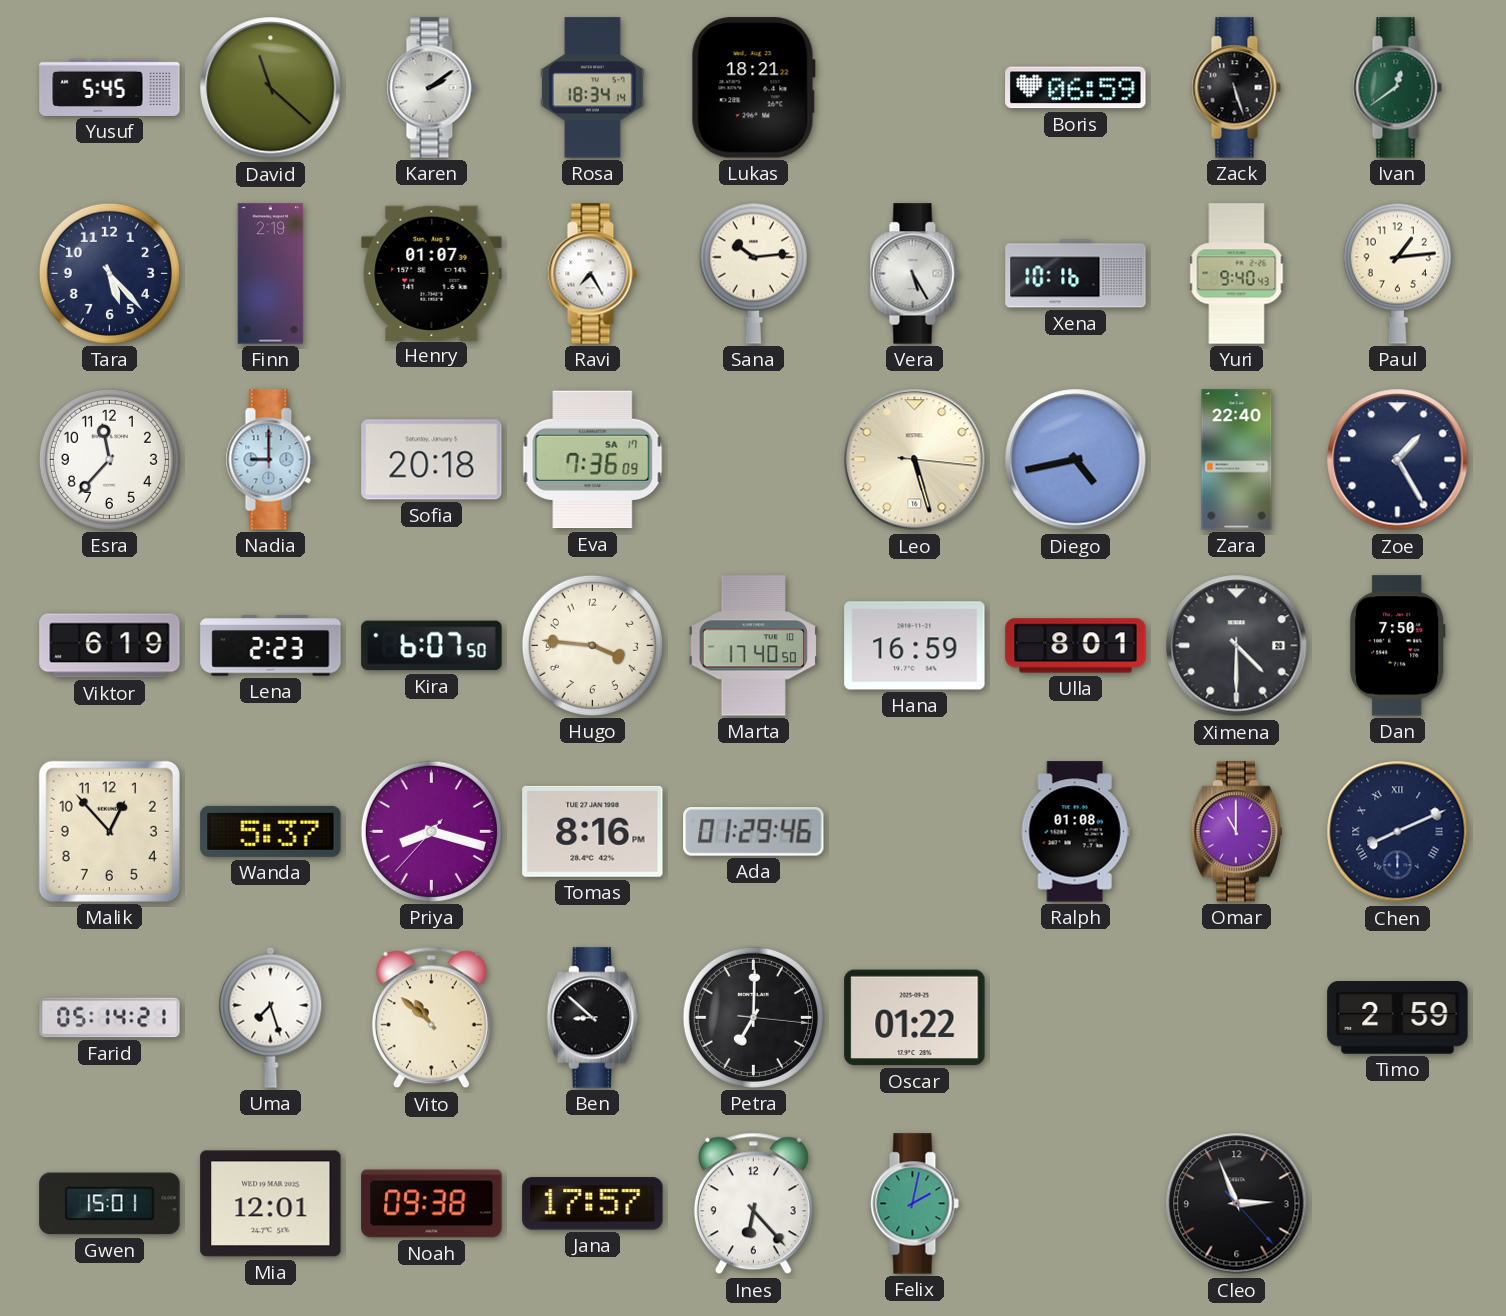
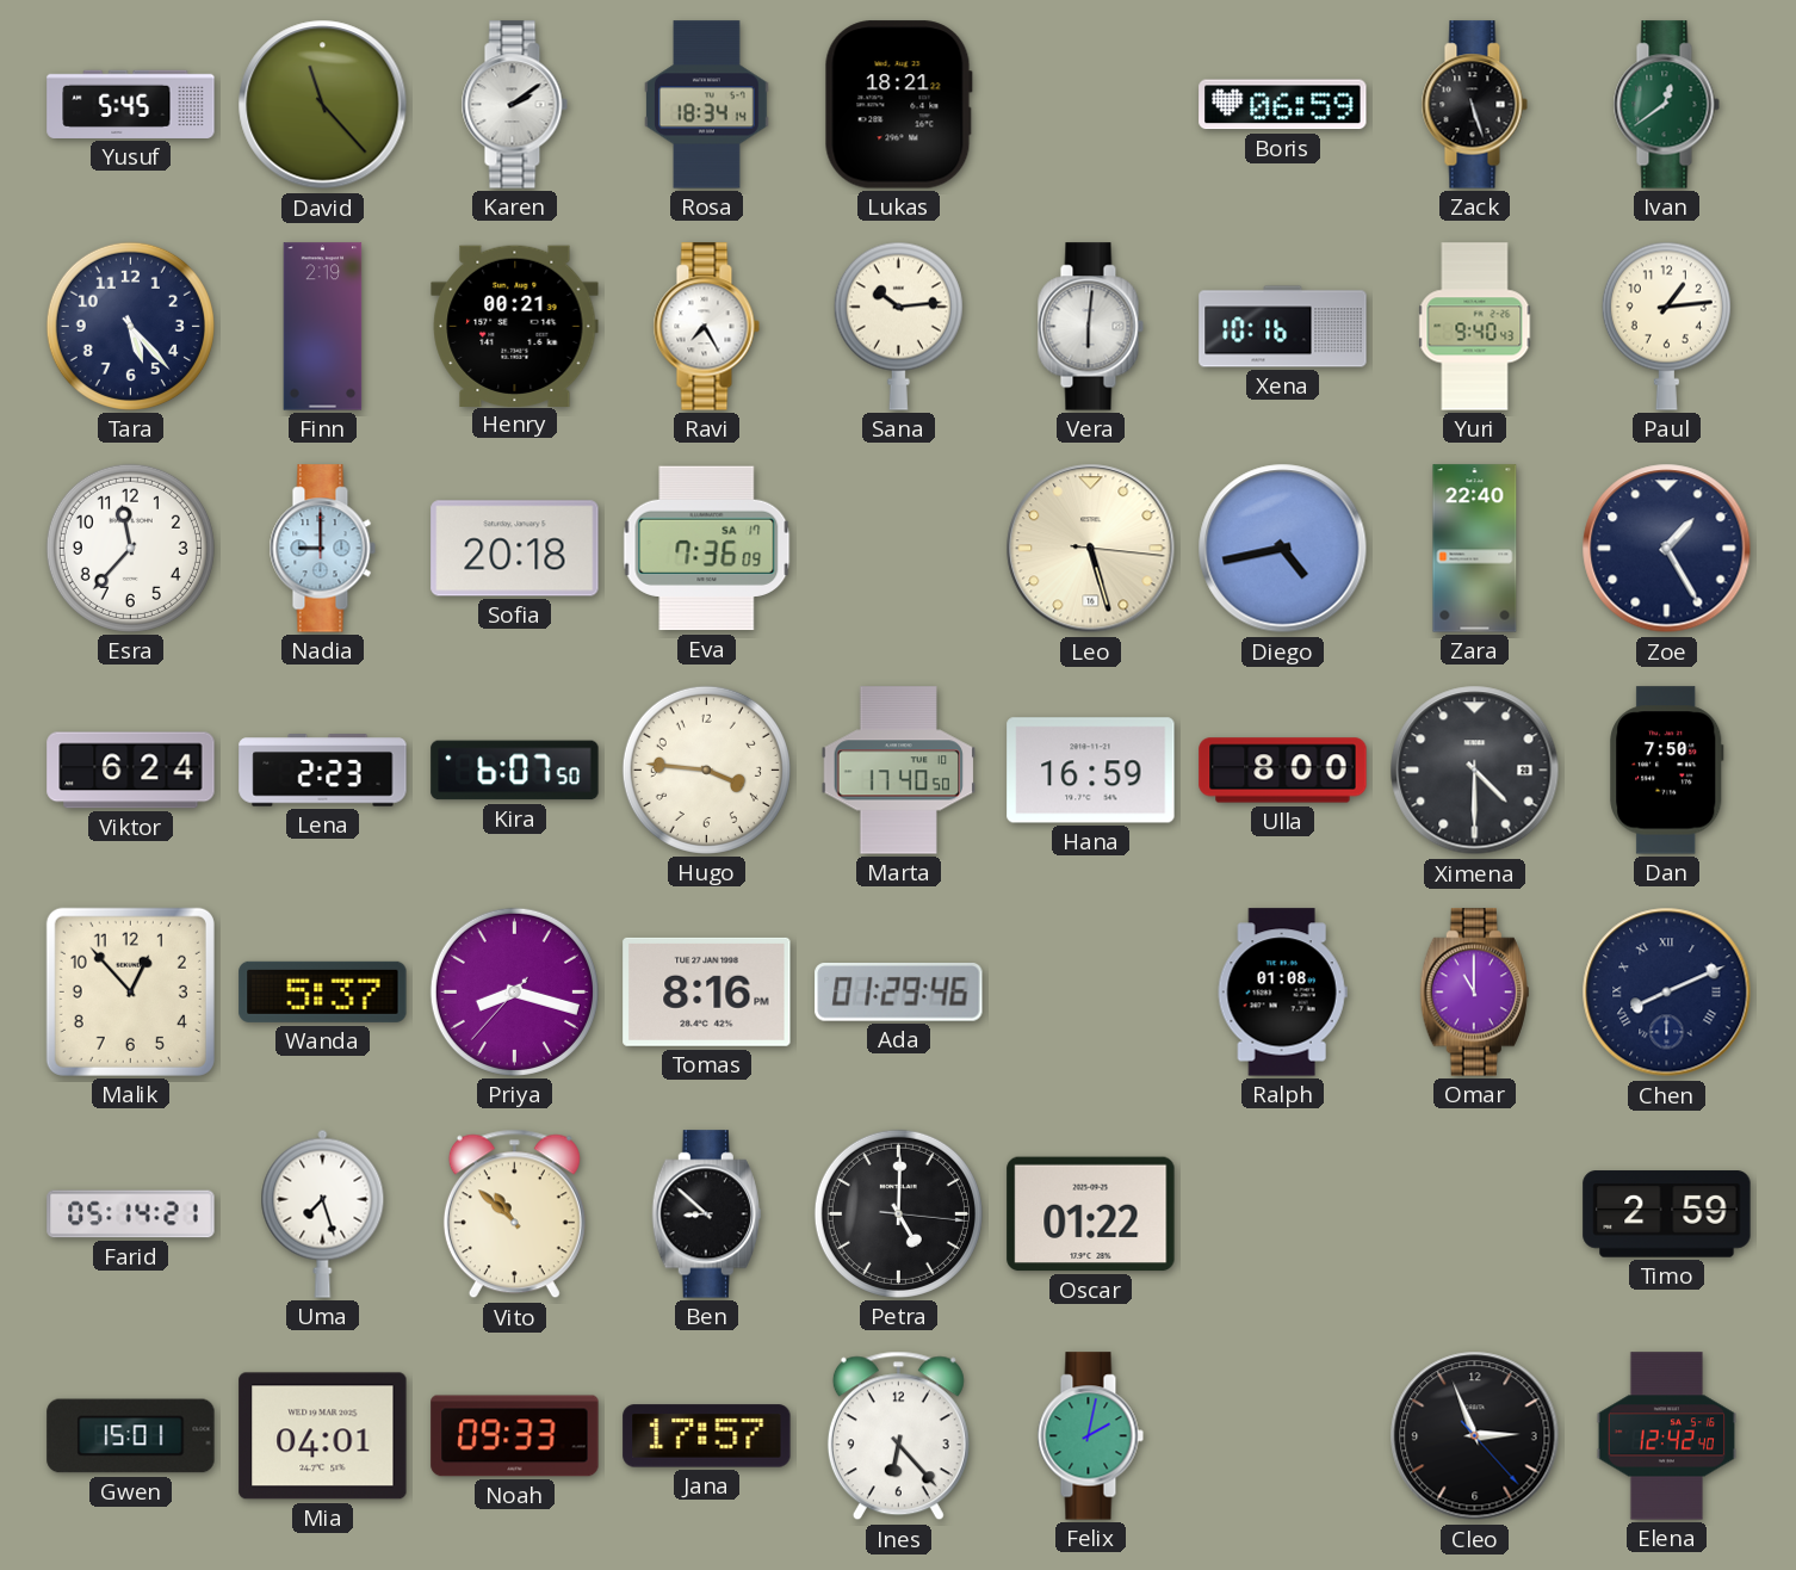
David: 11:22 -> 11:23 (323, 105)
Henry: 01:07 -> 00:21 (515, 326)
Vera: 5:25 -> 6:01 (1090, 327)
Viktor: 6:19 -> 6:24 (131, 771)
Ulla: 8:01 -> 8:00 (1283, 771)
Petra: 7:00 -> 5:00 (898, 1213)
Mia: 12:01 -> 04:01 (323, 1436)
Noah: 09:38 -> 09:33 (515, 1436)
Elena: none -> 12:42 (1666, 1436)
